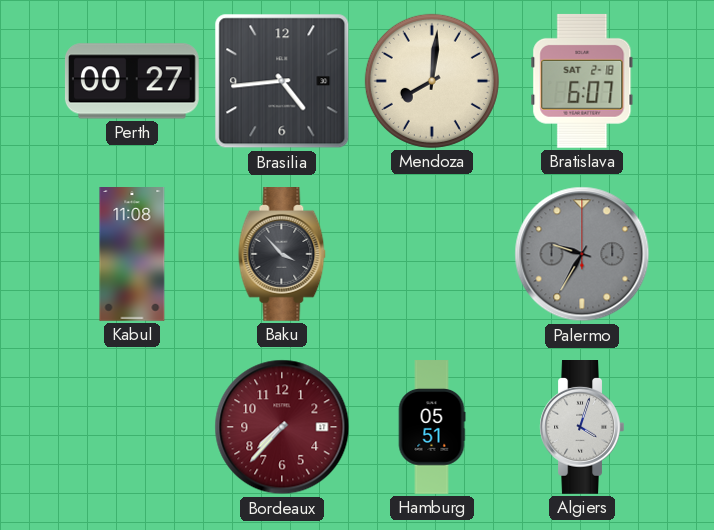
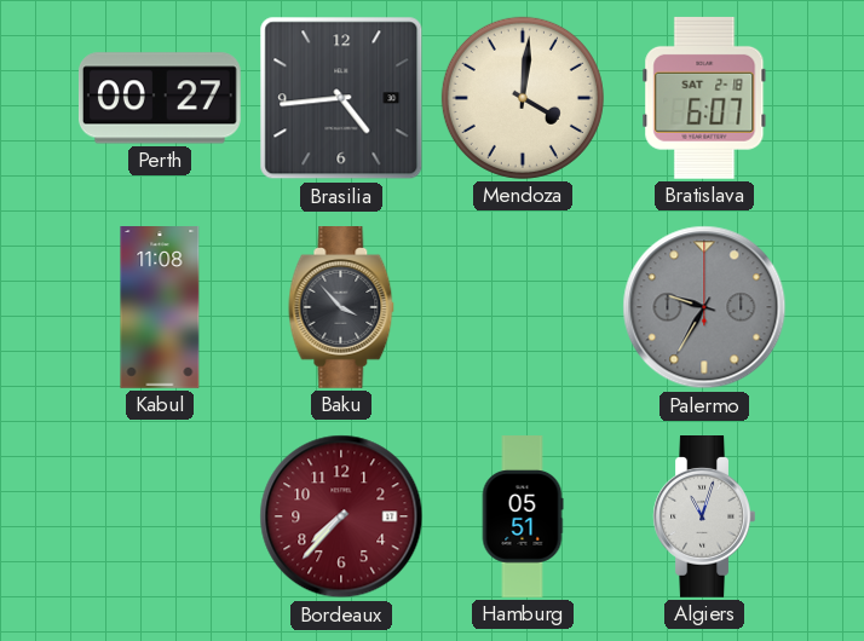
Mendoza: 8:01 -> 4:01 (523, 98)
Algiers: 4:03 -> 11:03 (704, 518)
